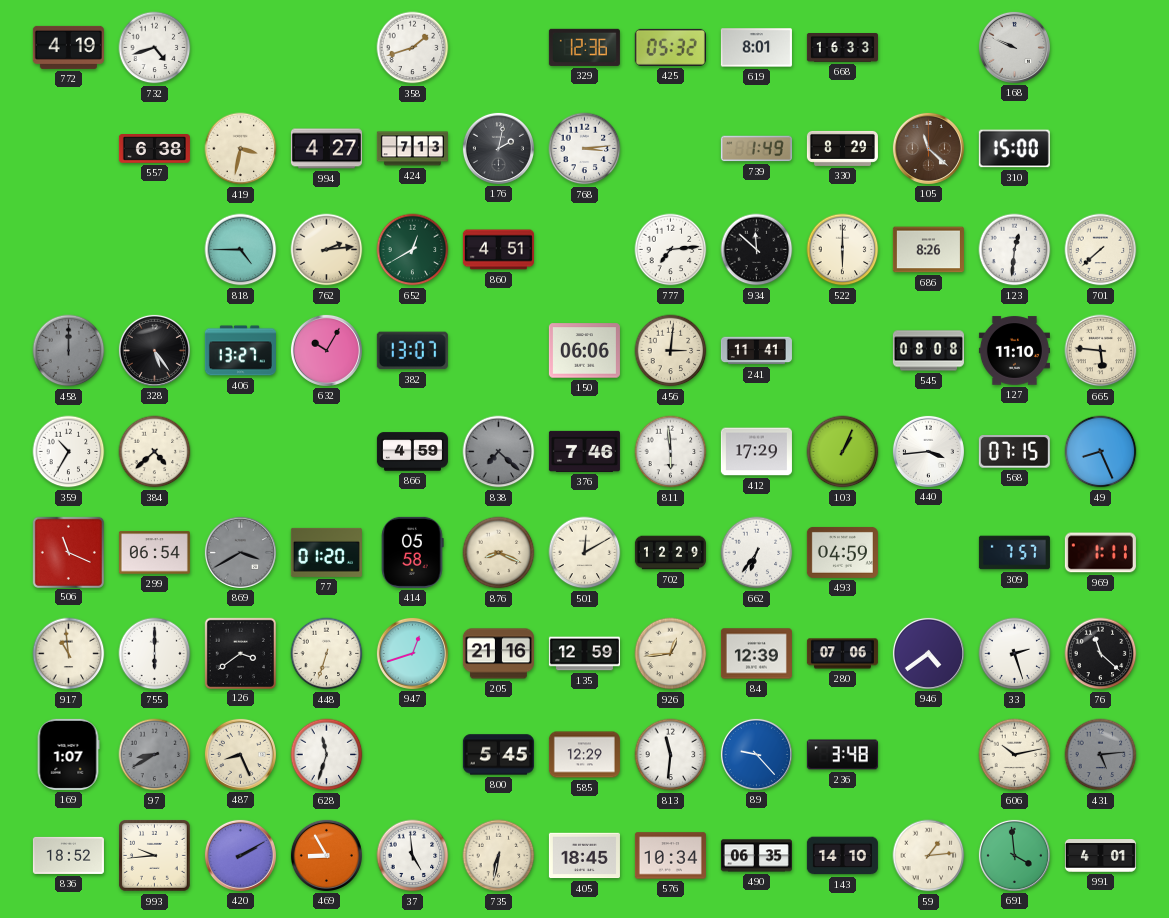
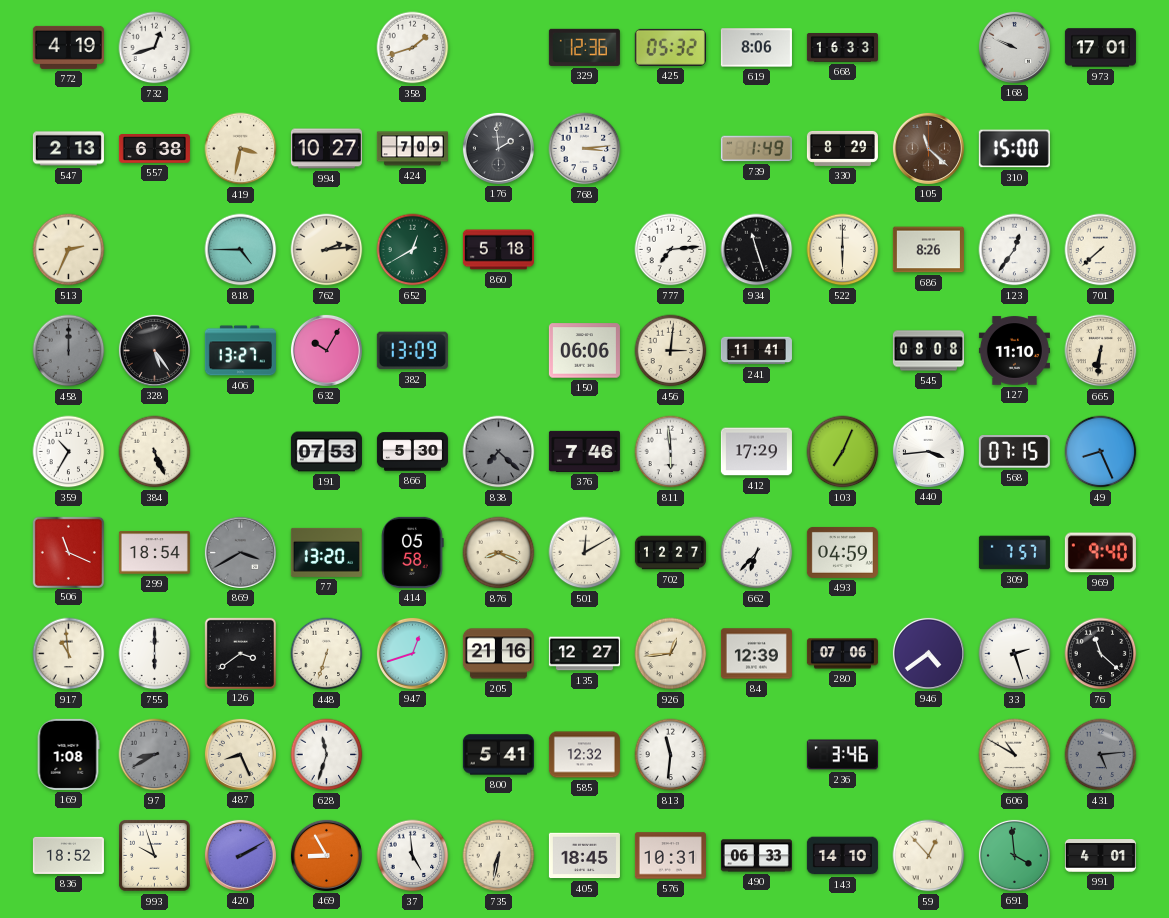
732: 4:42 -> 12:42 (155, 48)
619: 8:01 -> 8:06 (756, 48)
973: none -> 17:01 (1100, 48)
547: none -> 2:13 (68, 149)
994: 4:27 -> 10:27 (326, 149)
424: 7:13 -> 7:09 (412, 149)
176: 2:02 -> 1:59 (498, 148)
513: none -> 2:34 (69, 250)
860: 4:51 -> 5:18 (498, 250)
934: 11:52 -> 11:27 (757, 250)
123: 12:31 -> 12:36 (1015, 250)
382: 13:07 -> 13:09 (412, 351)
665: 5:46 -> 6:31 (1101, 351)
384: 4:38 -> 5:26 (155, 452)
191: none -> 07:53 (326, 452)
866: 4:59 -> 5:30 (412, 452)
103: 1:04 -> 7:04 (843, 452)
299: 06:54 -> 18:54 (154, 553)
77: 01:20 -> 13:20 (326, 552)
702: 12:29 -> 12:27 (670, 553)
662: 6:36 -> 6:37 (757, 553)
969: 1:11 -> 9:40 (1100, 553)
135: 12:59 -> 12:27 (584, 654)
169: 1:07 -> 1:08 (68, 754)
800: 5:45 -> 5:41 (498, 755)
585: 12:29 -> 12:32 (584, 755)
89: 9:23 -> none (756, 754)
236: 3:48 -> 3:46 (842, 755)
606: 10:13 -> 10:50 (1015, 755)
993: 9:44 -> 9:57 (155, 856)
576: 10:34 -> 10:31 (670, 856)
490: 06:35 -> 06:33 (756, 856)
59: 1:14 -> 12:53 (929, 856)
